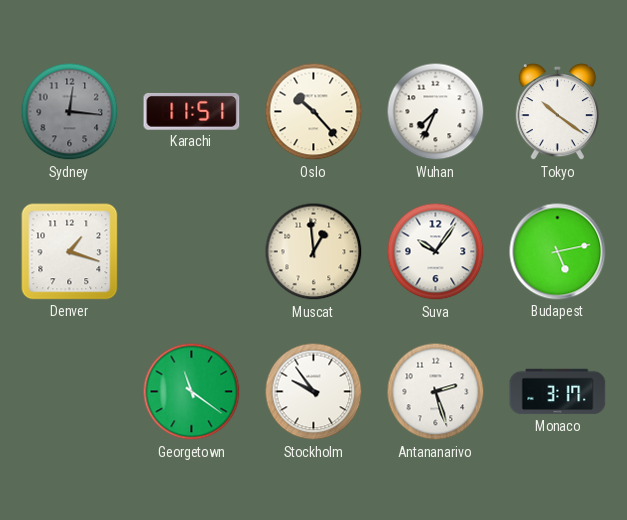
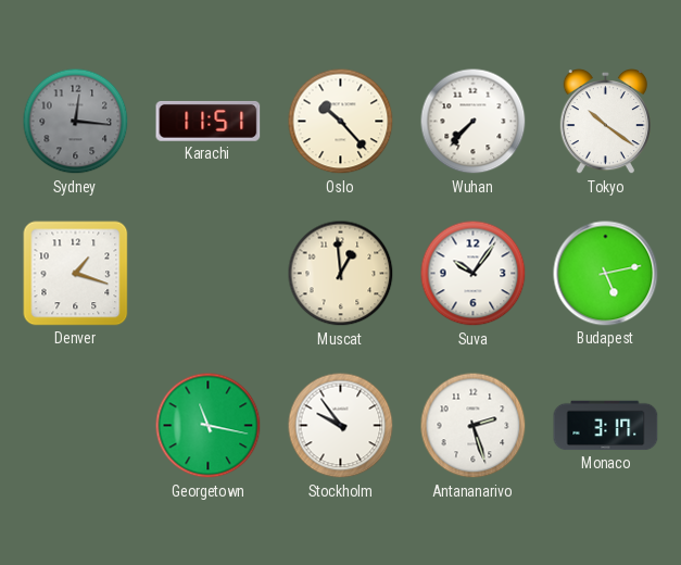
Wuhan: 7:34 -> 7:37 (474, 122)
Georgetown: 11:21 -> 11:17 (209, 426)
